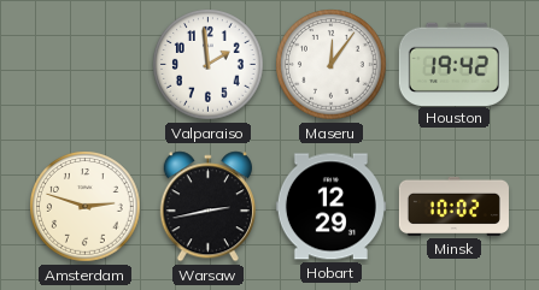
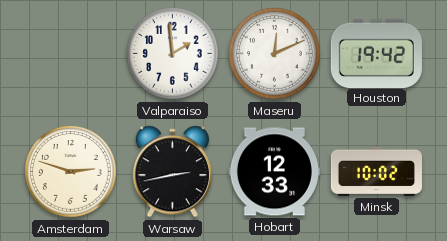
Maseru: 12:06 -> 12:11 (275, 54)
Hobart: 12:29 -> 12:33 (274, 172)
